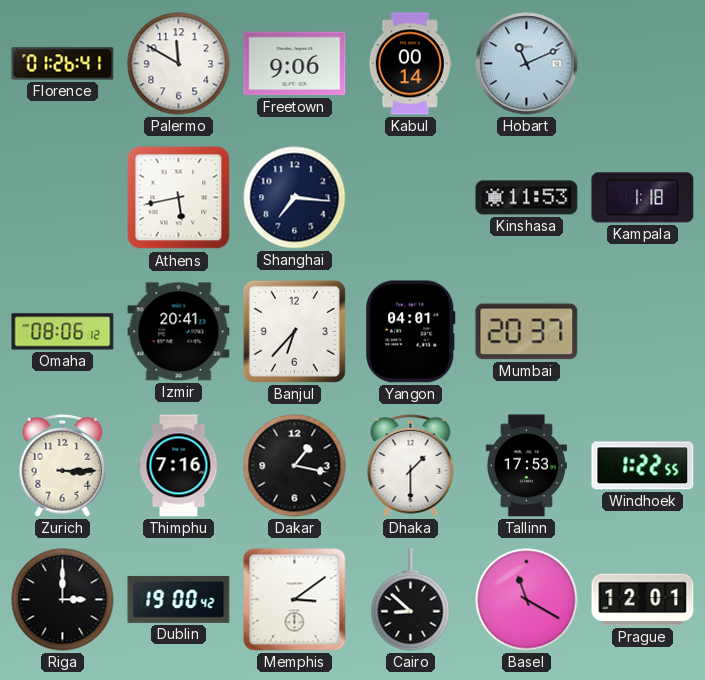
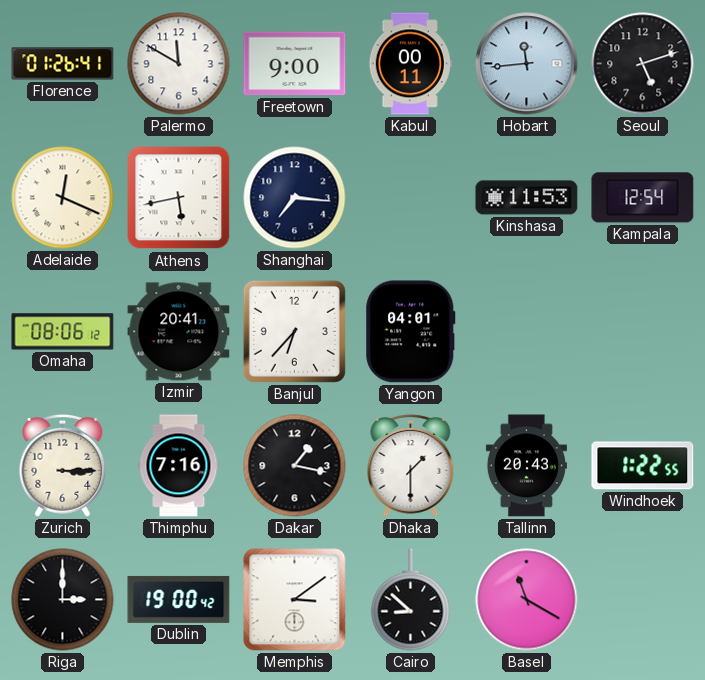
Freetown: 9:06 -> 9:00 (295, 64)
Kabul: 00:14 -> 00:11 (410, 64)
Hobart: 11:11 -> 11:44 (527, 64)
Seoul: none -> 5:12 (643, 64)
Adelaide: none -> 12:19 (63, 198)
Kampala: 1:18 -> 12:54 (643, 198)
Mumbai: 20:37 -> none (527, 332)
Tallinn: 17:53 -> 20:43 (526, 466)
Prague: 12:01 -> none (643, 600)
